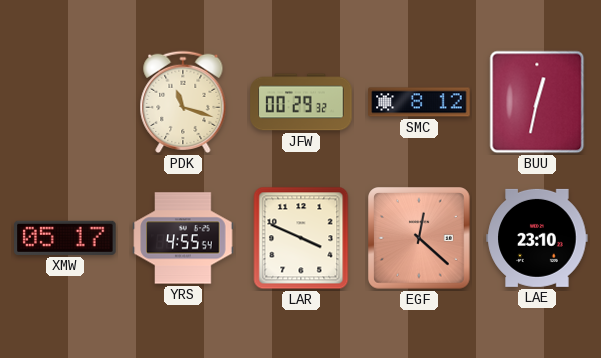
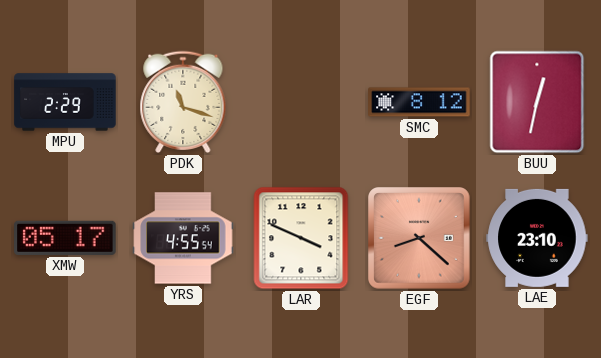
MPU: none -> 2:29 (65, 102)
JFW: 00:29 -> none (301, 102)
EGF: 12:22 -> 8:22 (420, 239)
